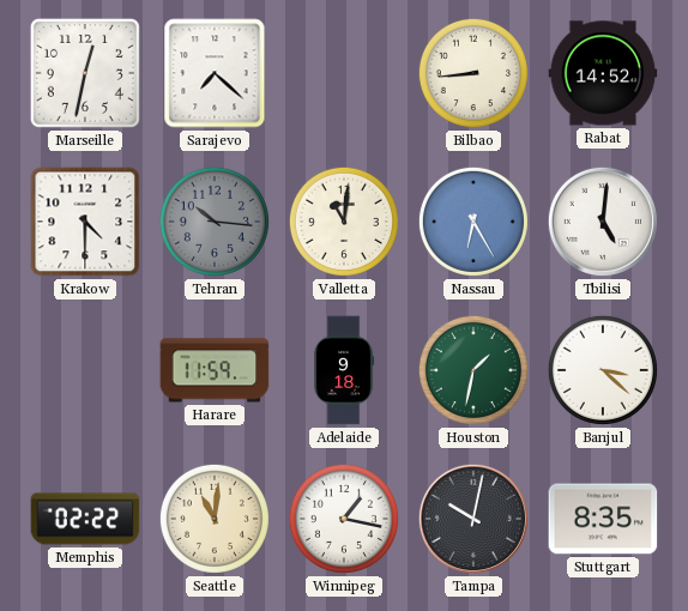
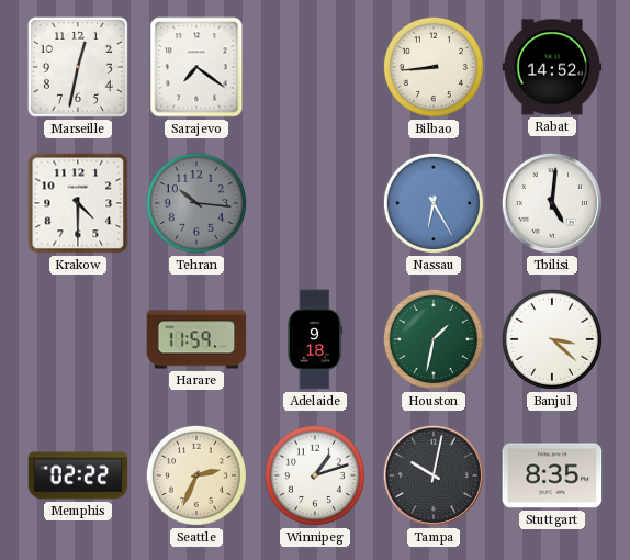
Sarajevo: 7:22 -> 7:21 (196, 67)
Valletta: 11:01 -> none (344, 222)
Seattle: 11:01 -> 2:34 (196, 475)
Winnipeg: 1:17 -> 1:12 (315, 475)
